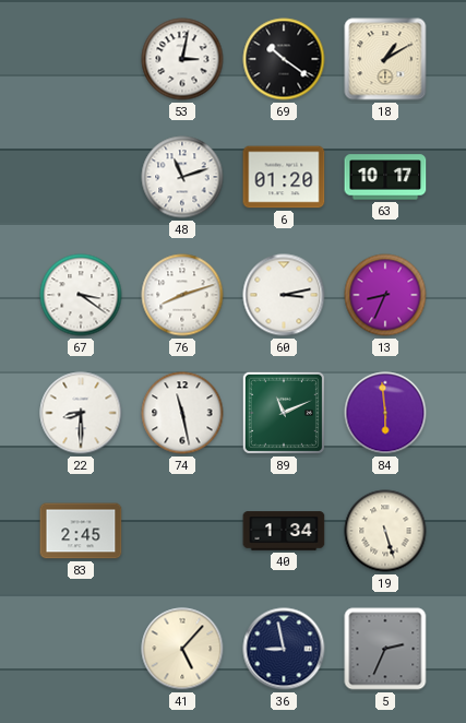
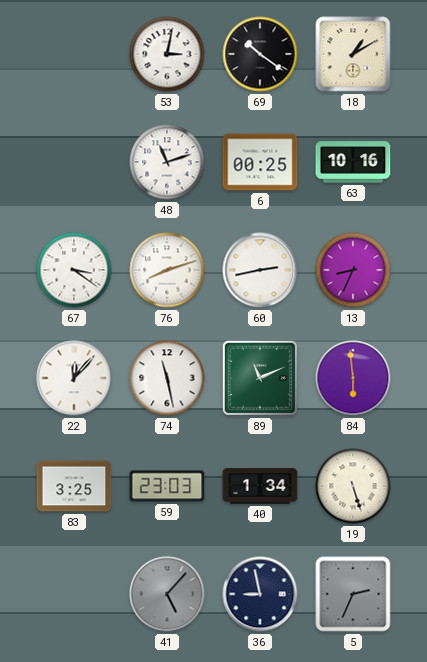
6: 01:20 -> 00:25 (260, 162)
63: 10:17 -> 10:16 (353, 162)
60: 3:13 -> 2:43 (260, 270)
22: 8:30 -> 12:07 (74, 378)
83: 2:45 -> 3:25 (74, 486)
59: none -> 23:03 (167, 486)
41 dial: cream -> grey (167, 594)
